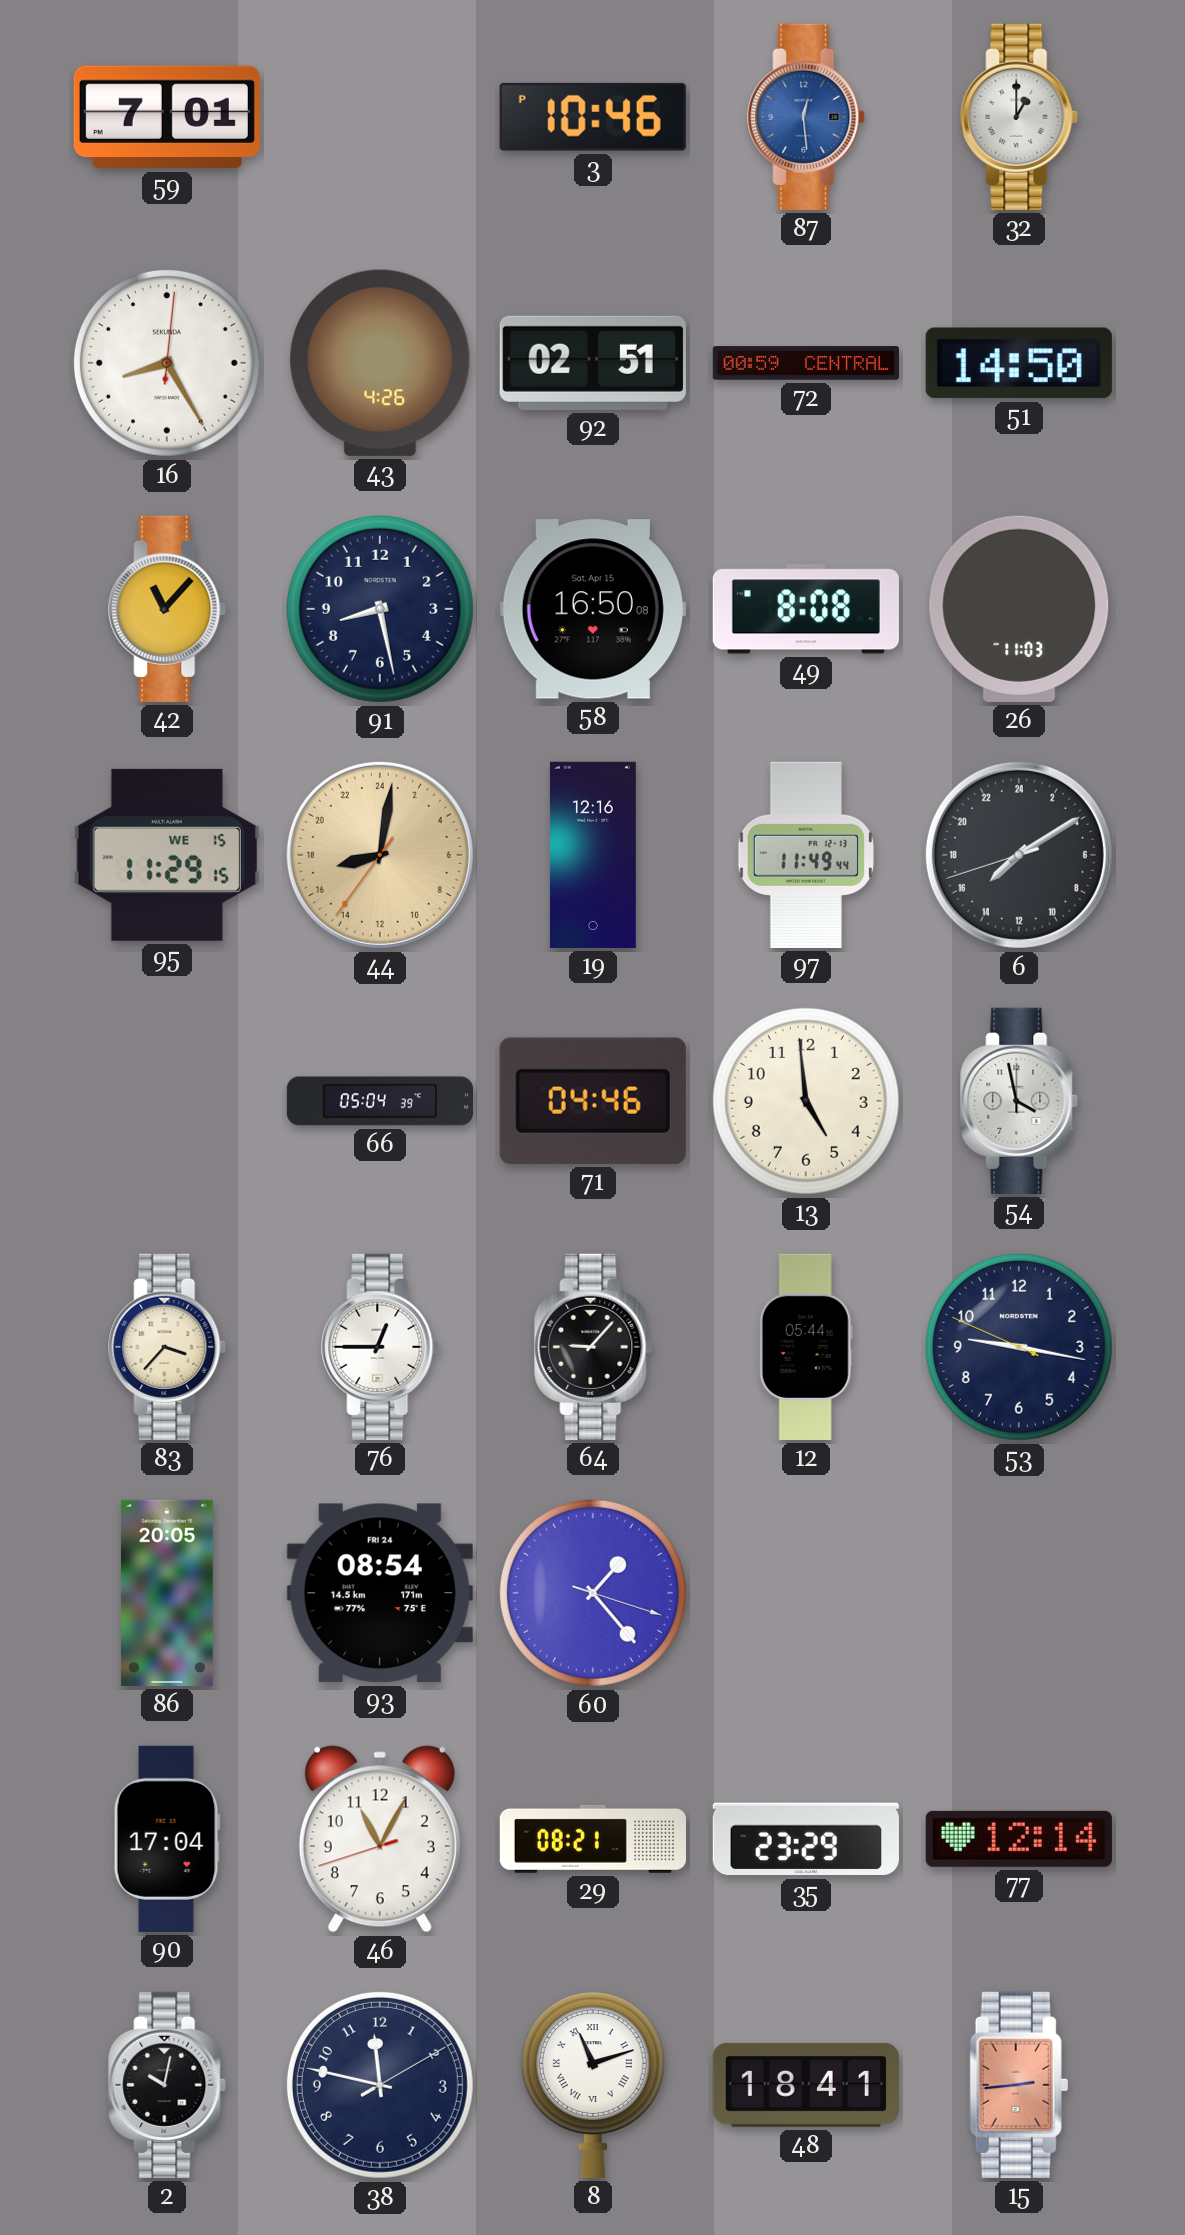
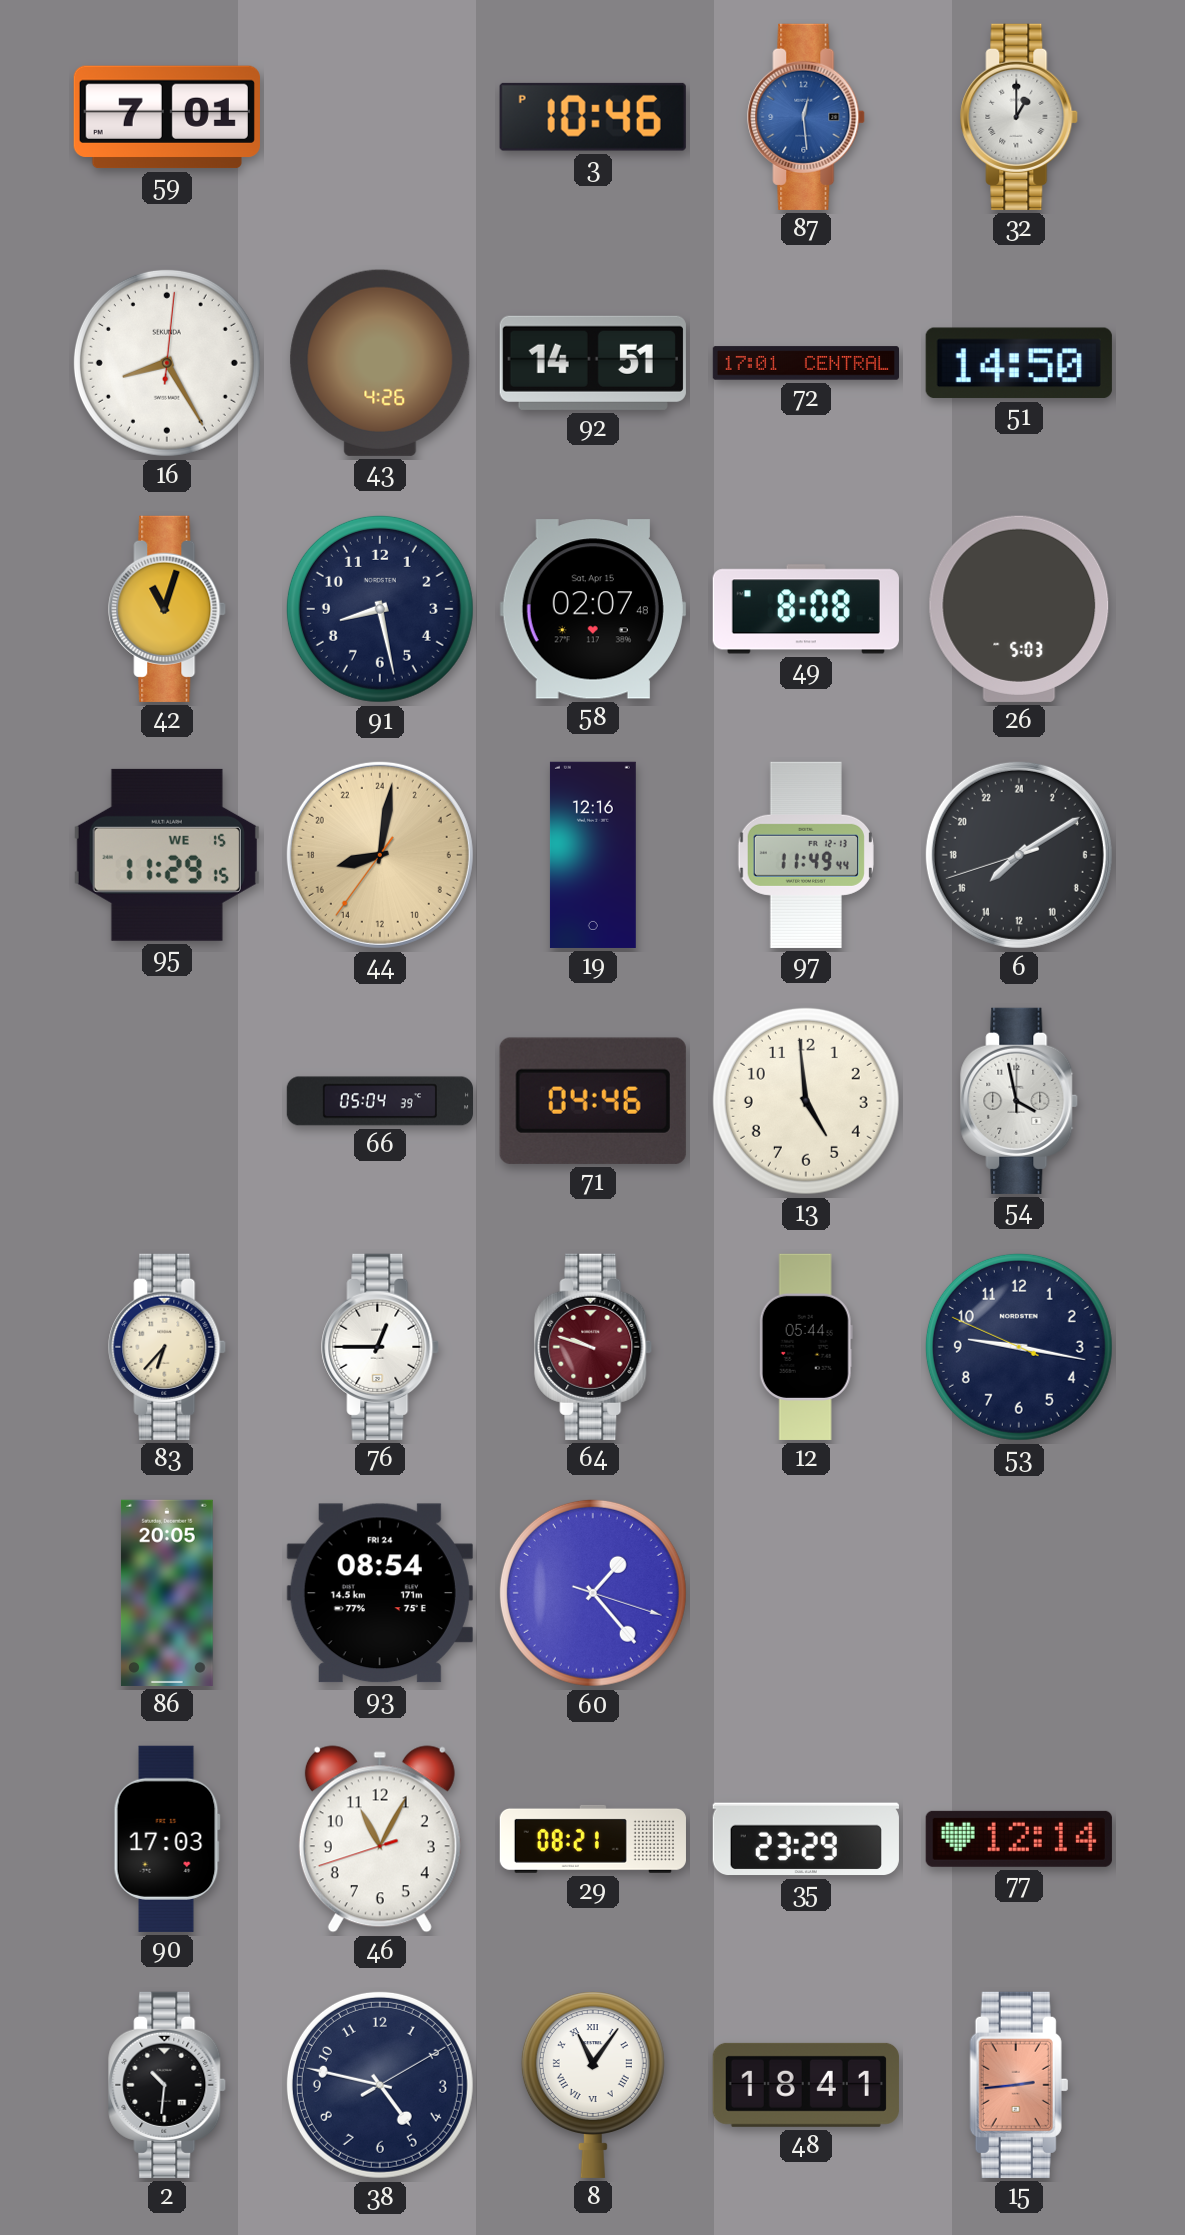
92: 02:51 -> 14:51 (593, 363)
72: 00:59 -> 17:01 (805, 363)
42: 11:07 -> 11:03 (168, 609)
58: 16:50 -> 02:07 (593, 609)
26: 11:03 -> 5:03 (1019, 609)
83: 3:37 -> 6:37 (168, 1347)
64: 9:07 -> 9:48 (594, 1347)
64 dial: black -> burgundy (594, 1347)
90: 17:04 -> 17:03 (167, 1839)
2: 10:02 -> 10:31 (168, 2085)
38: 11:47 -> 4:47 (380, 2085)
8: 11:12 -> 11:06 (593, 2085)
